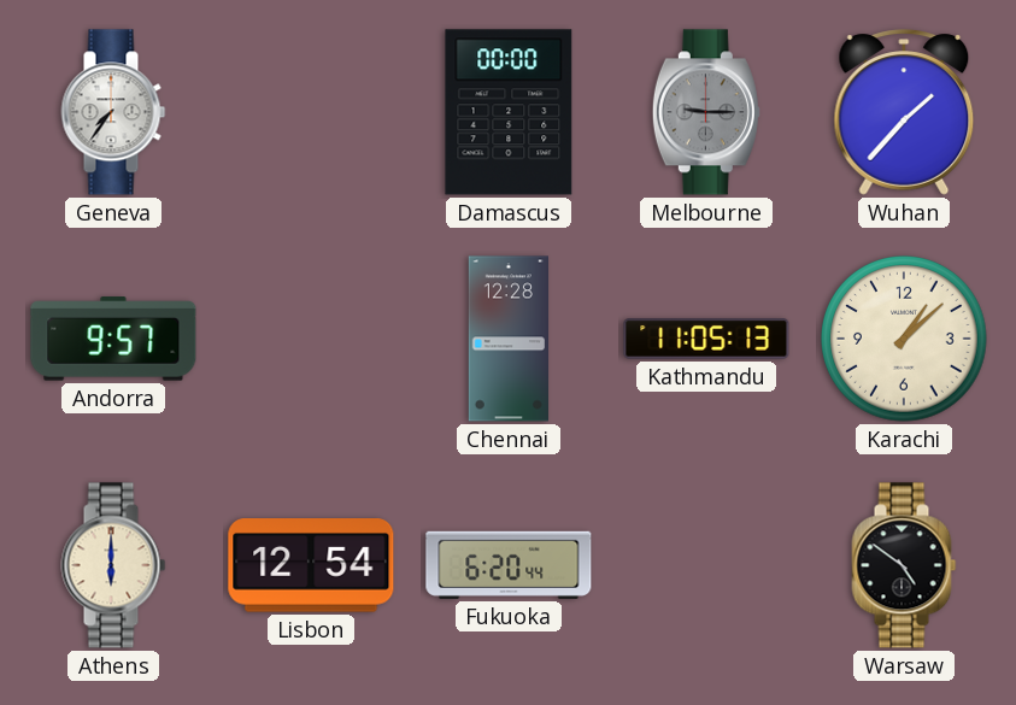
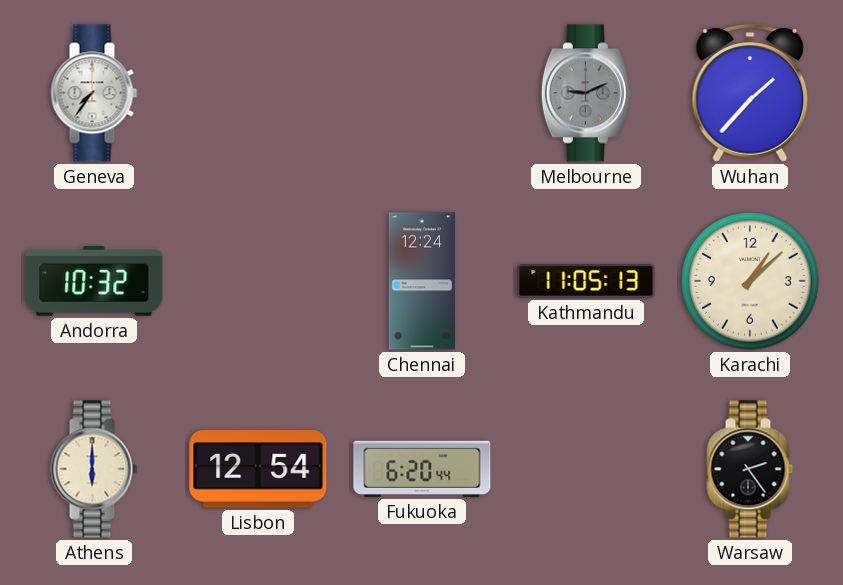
Damascus: 00:00 -> none (509, 112)
Melbourne: 9:15 -> 9:11 (586, 93)
Andorra: 9:57 -> 10:32 (94, 281)
Chennai: 12:28 -> 12:24 (421, 281)
Warsaw: 4:51 -> 2:24 (750, 469)
